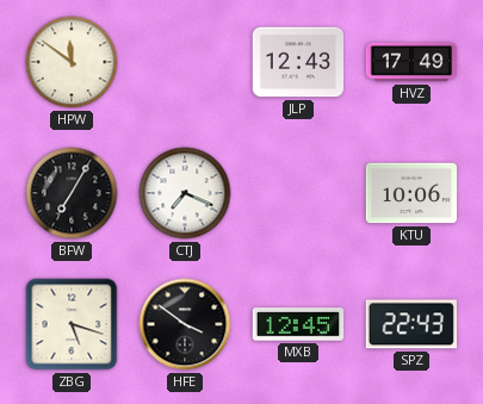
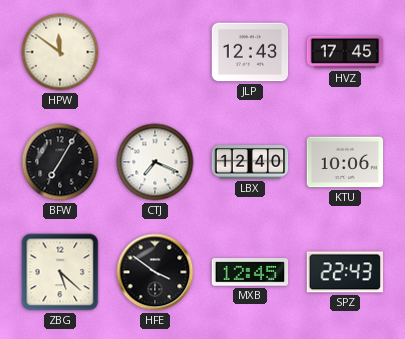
HVZ: 17:49 -> 17:45 (345, 52)
LBX: none -> 12:40 (250, 162)
ZBG: 5:18 -> 5:22 (60, 272)
